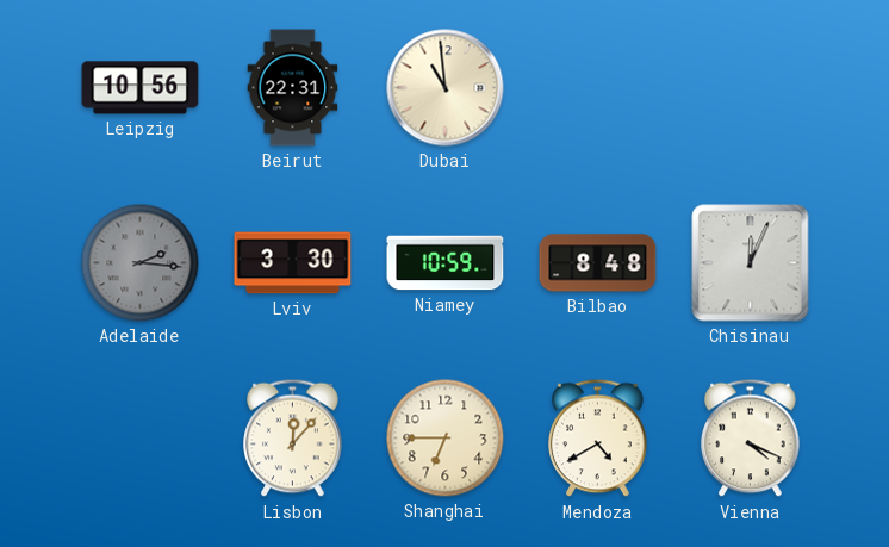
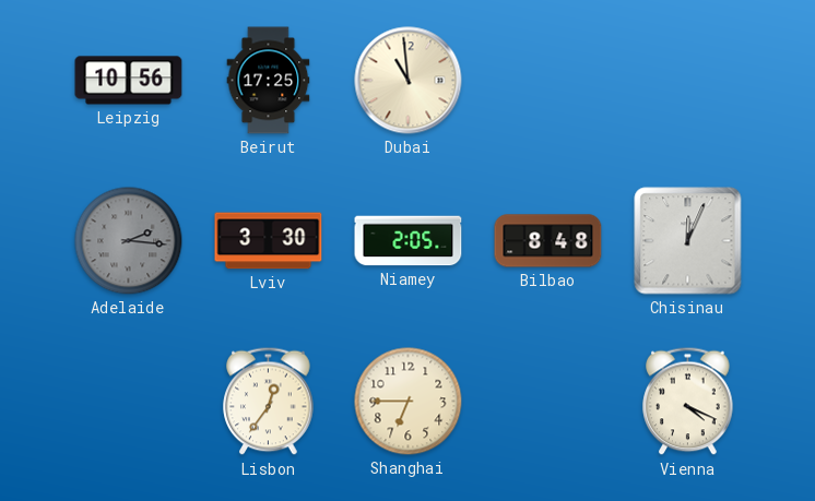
Beirut: 22:31 -> 17:25 (269, 81)
Niamey: 10:59 -> 2:05 (409, 241)
Lisbon: 12:07 -> 12:36 (269, 402)
Mendoza: 4:40 -> none (598, 439)
